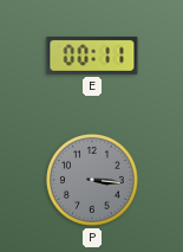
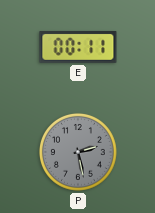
P: 3:16 -> 2:28 (78, 152)
